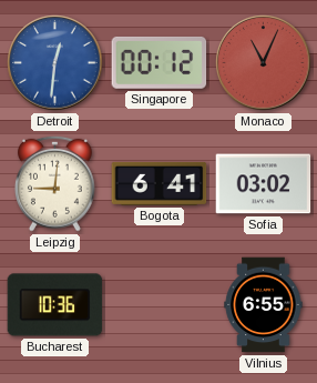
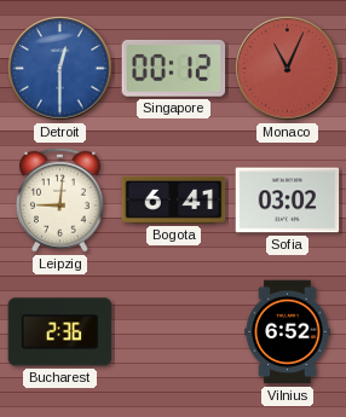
Detroit: 12:31 -> 12:30 (60, 69)
Bucharest: 10:36 -> 2:36 (60, 332)
Vilnius: 6:55 -> 6:52 (288, 332)
